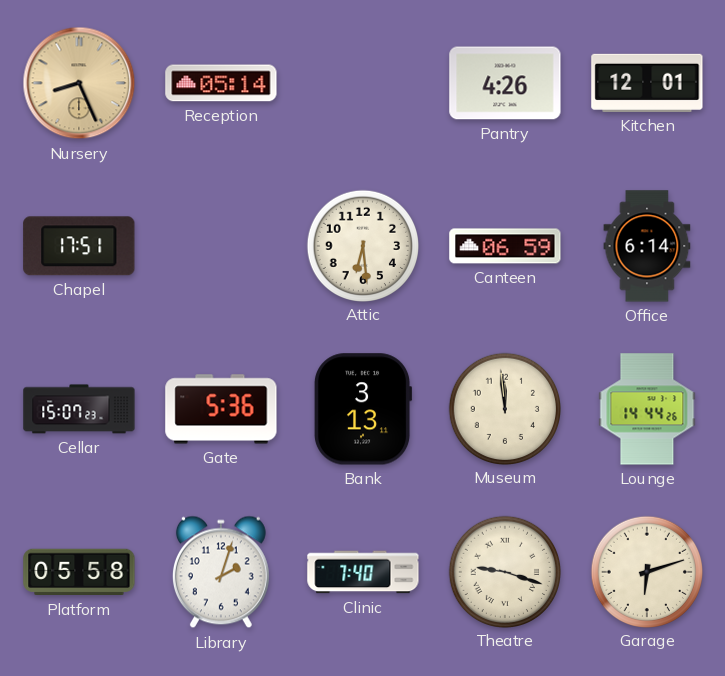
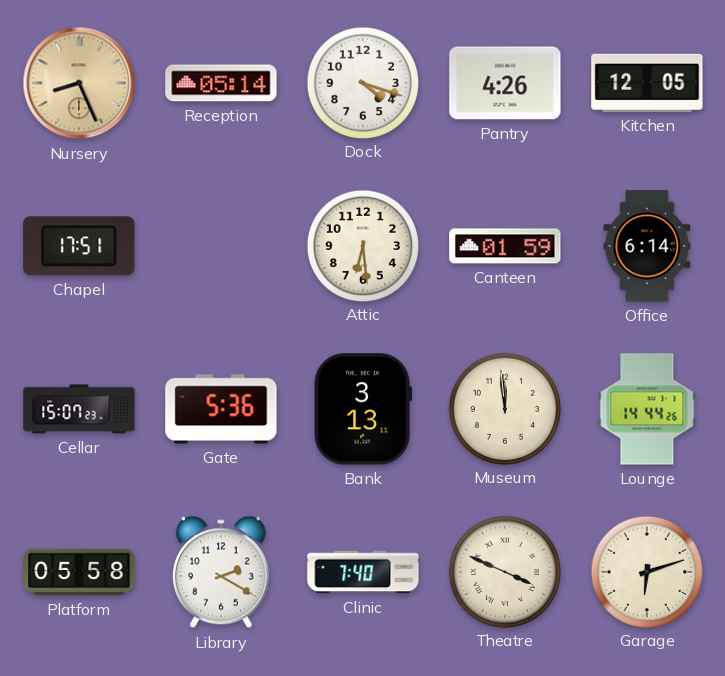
Dock: none -> 4:18 (362, 82)
Kitchen: 12:01 -> 12:05 (647, 83)
Canteen: 06:59 -> 01:59 (505, 246)
Library: 2:03 -> 2:20 (221, 572)
Theatre: 9:18 -> 3:49 (504, 571)
